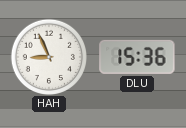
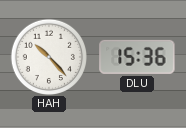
HAH: 8:56 -> 10:23 (48, 56)
